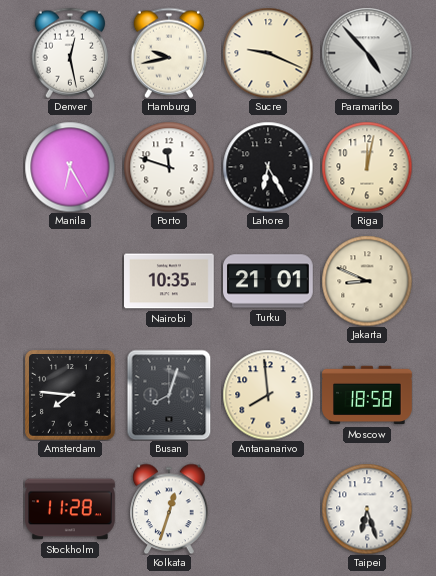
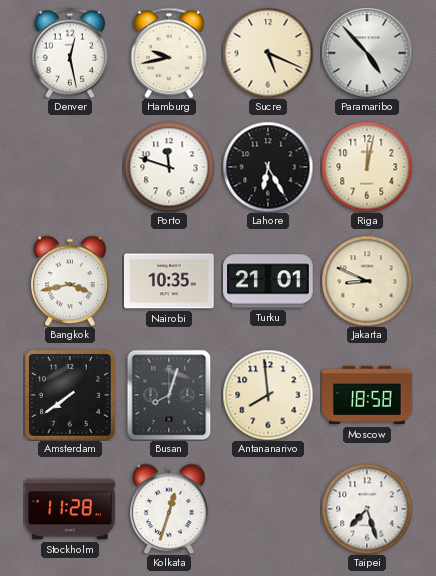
Sucre: 9:19 -> 5:19 (268, 53)
Manila: 6:25 -> none (70, 167)
Bangkok: none -> 3:43 (70, 281)
Amsterdam: 7:46 -> 7:39 (71, 396)
Taipei: 6:27 -> 7:27 (367, 509)
